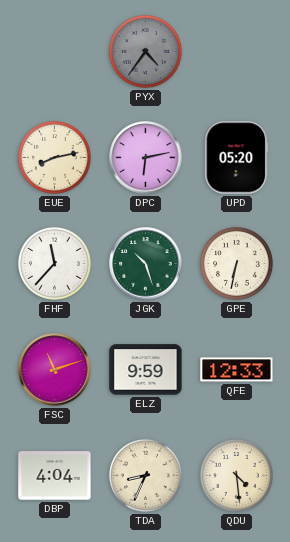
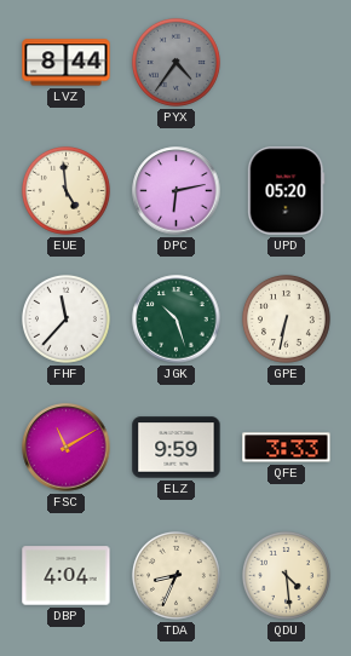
LVZ: none -> 8:44 (67, 63)
EUE: 8:13 -> 4:59 (65, 190)
FSC: 11:12 -> 11:10 (67, 448)
QFE: 12:33 -> 3:33 (287, 448)
